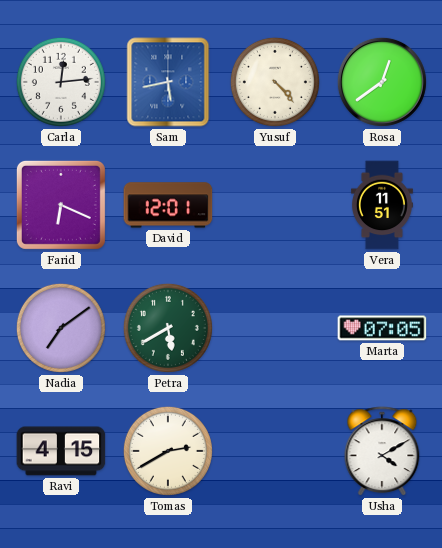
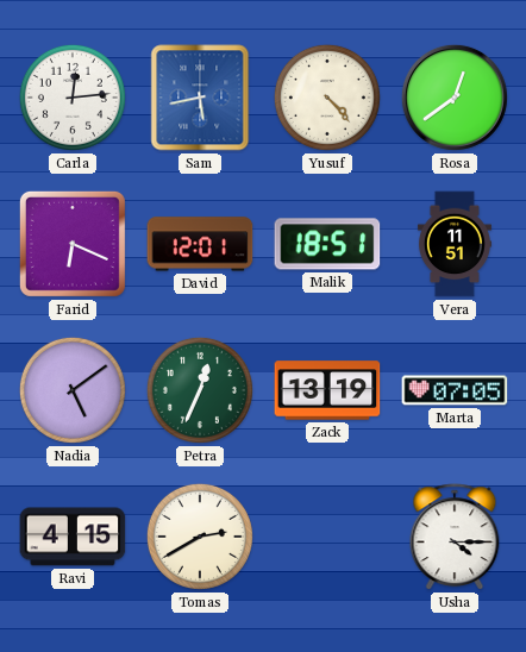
Malik: none -> 18:51 (327, 244)
Nadia: 7:09 -> 5:09 (73, 390)
Petra: 5:40 -> 12:34 (200, 390)
Zack: none -> 13:19 (327, 390)
Usha: 4:10 -> 4:15 (455, 538)
